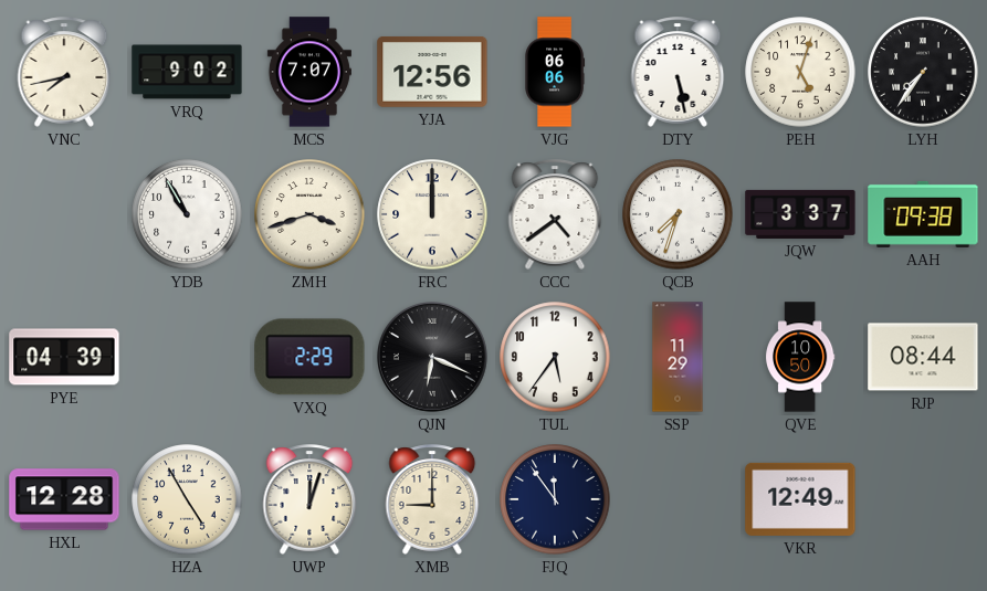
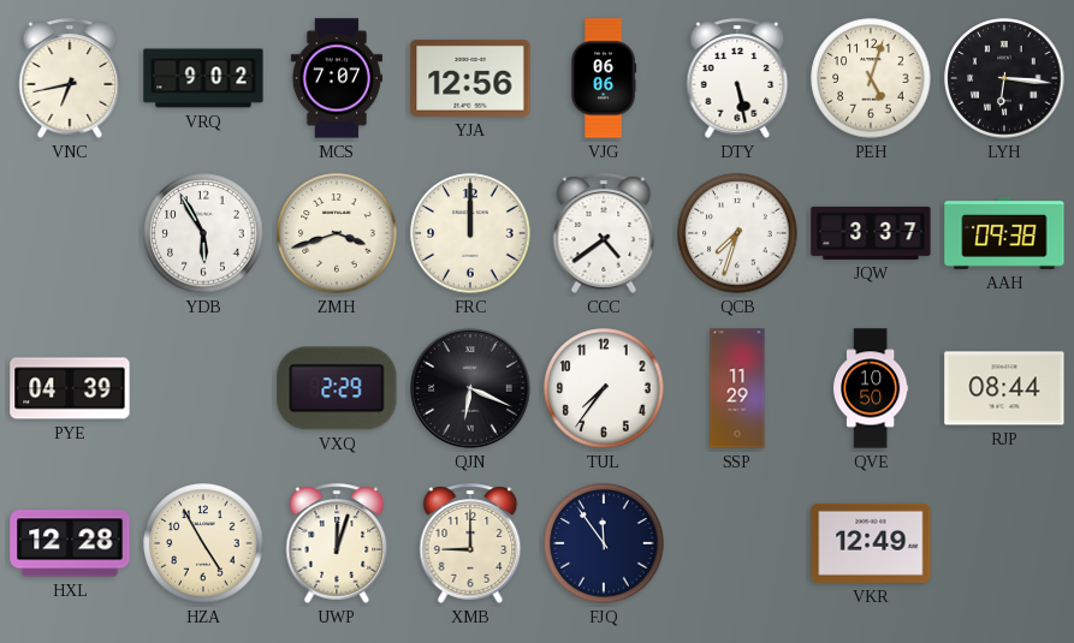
VNC: 7:43 -> 6:43 (70, 78)
LYH: 7:36 -> 6:16 (1004, 78)
YDB: 10:55 -> 5:55 (203, 233)
TUL: 5:36 -> 7:36 (604, 388)
